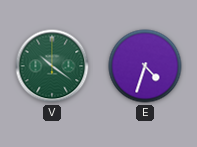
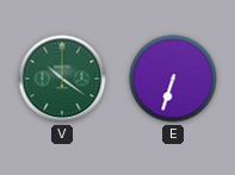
E: 4:33 -> 6:33 (173, 79)
